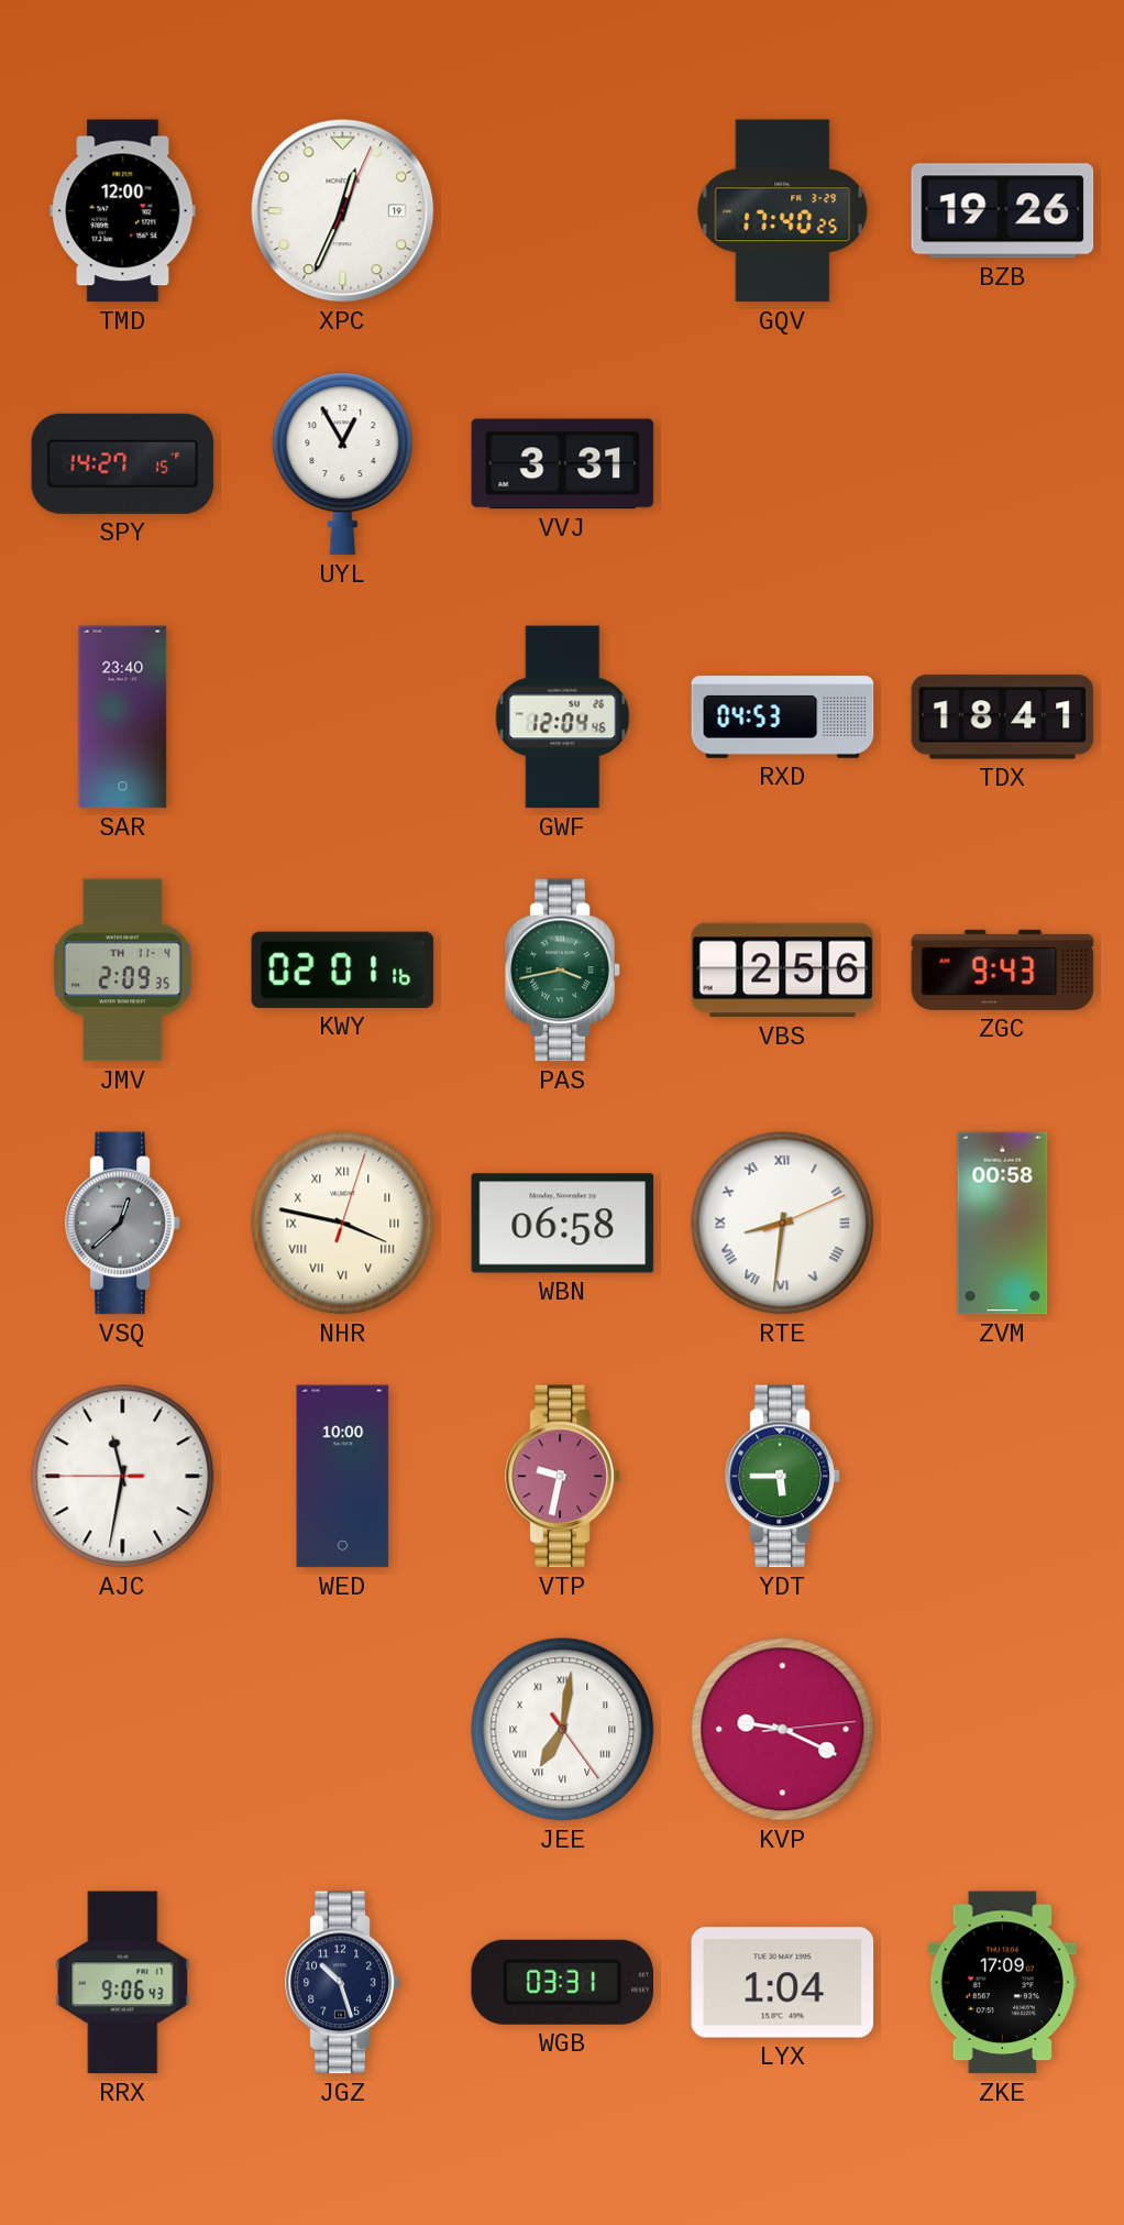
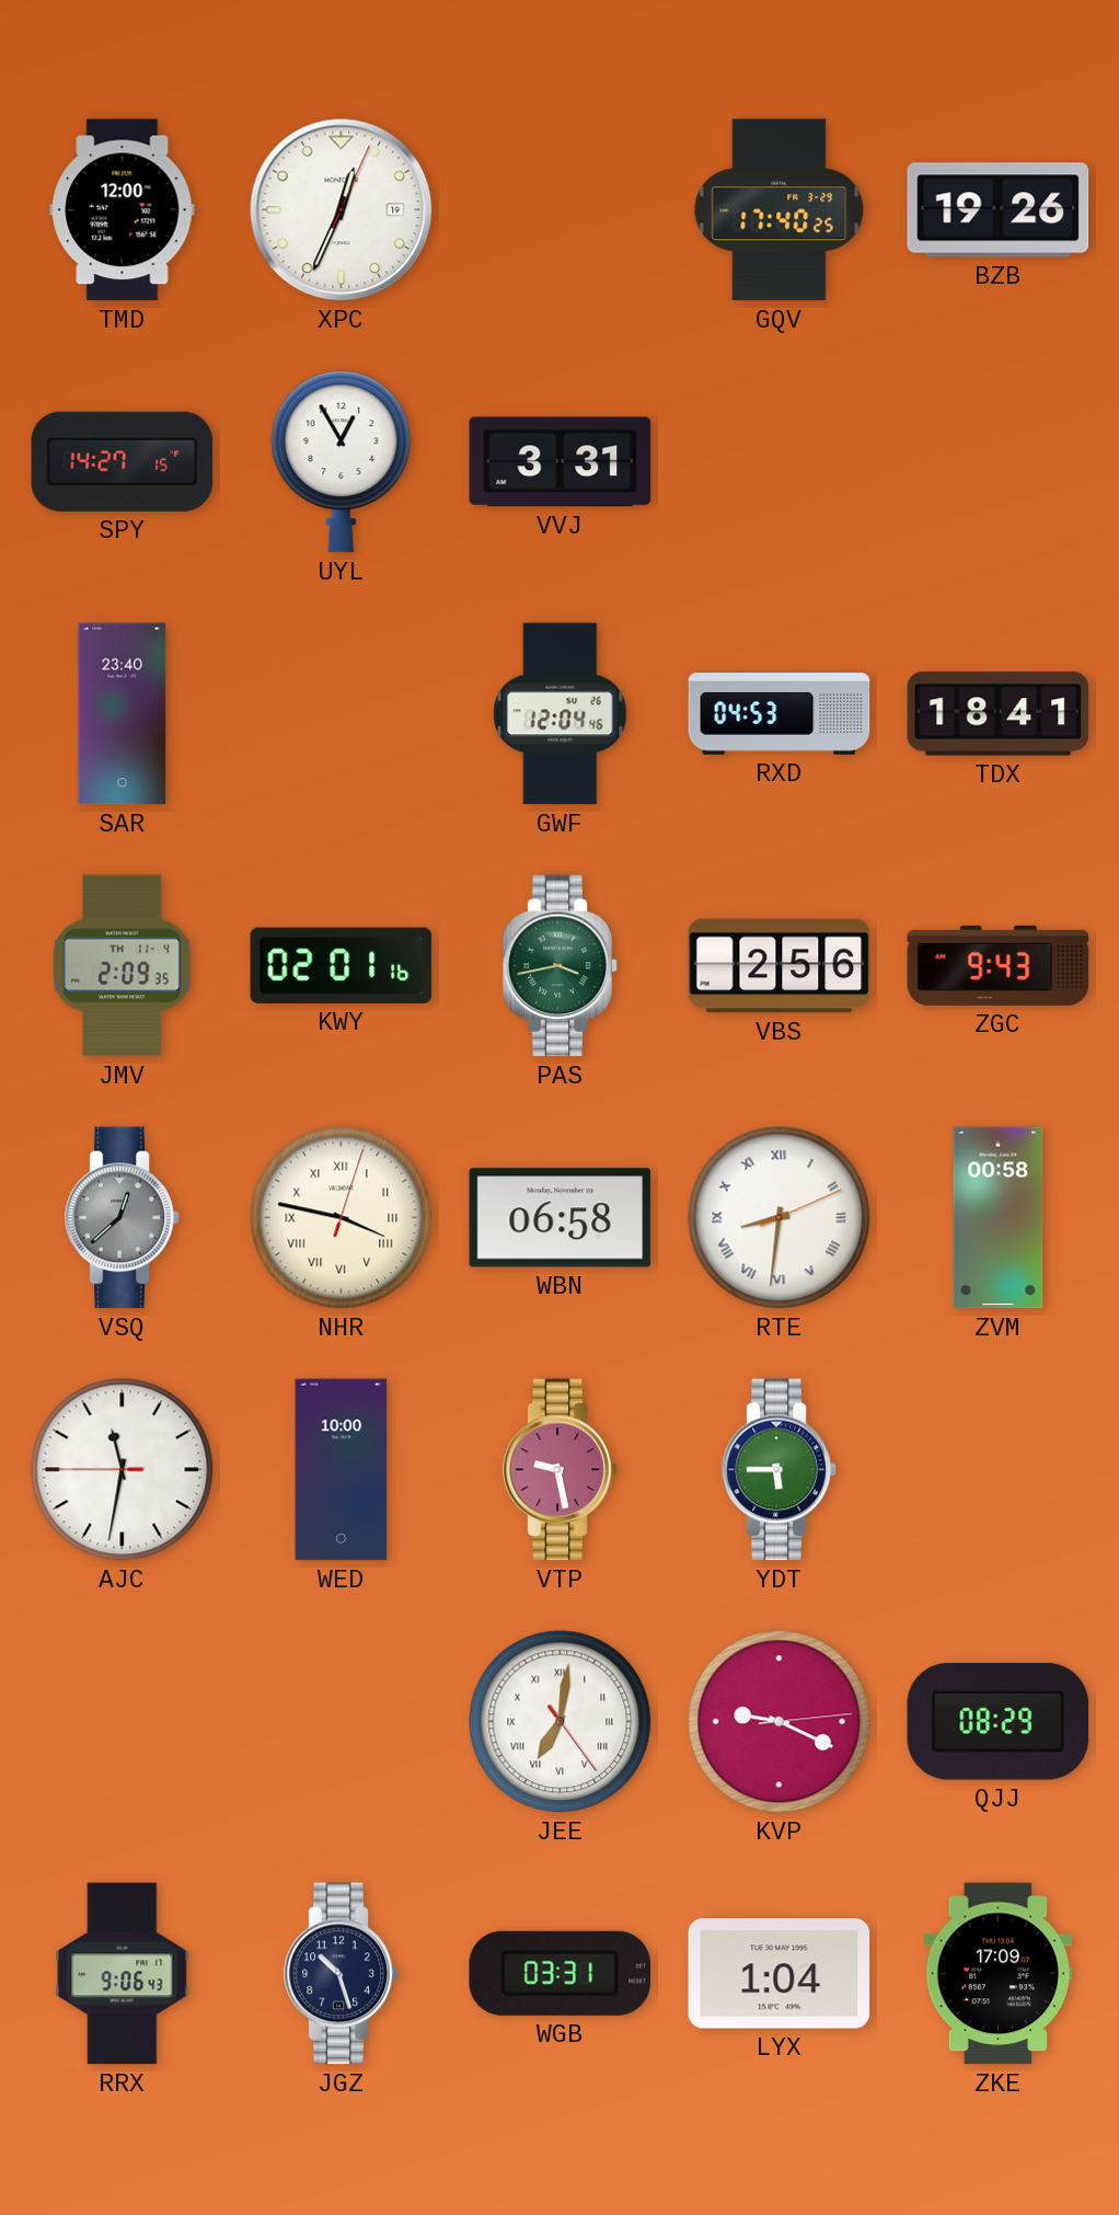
VTP: 9:32 -> 9:28 (561, 1470)
QJJ: none -> 08:29 (999, 1722)
